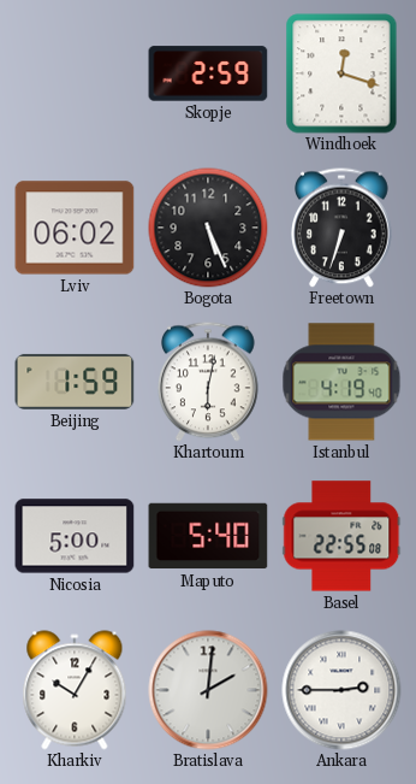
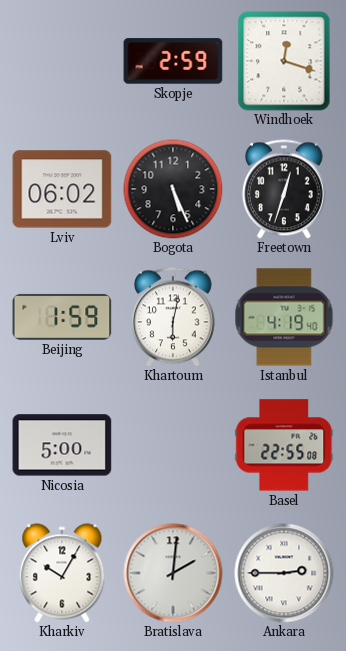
Freetown: 6:33 -> 12:33 (285, 189)
Maputo: 5:40 -> none (208, 536)
